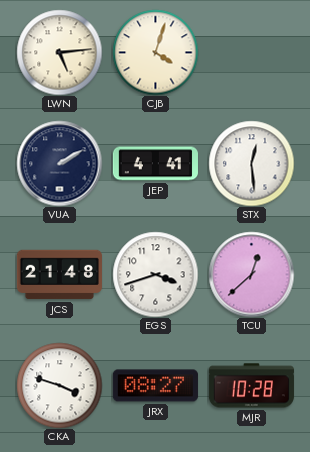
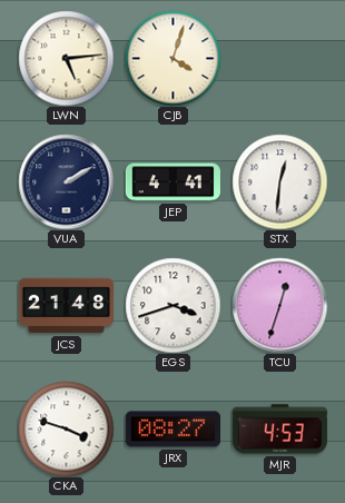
STX: 12:29 -> 12:31 (279, 181)
TCU: 12:38 -> 12:33 (279, 305)
MJR: 10:28 -> 4:53 (279, 430)
